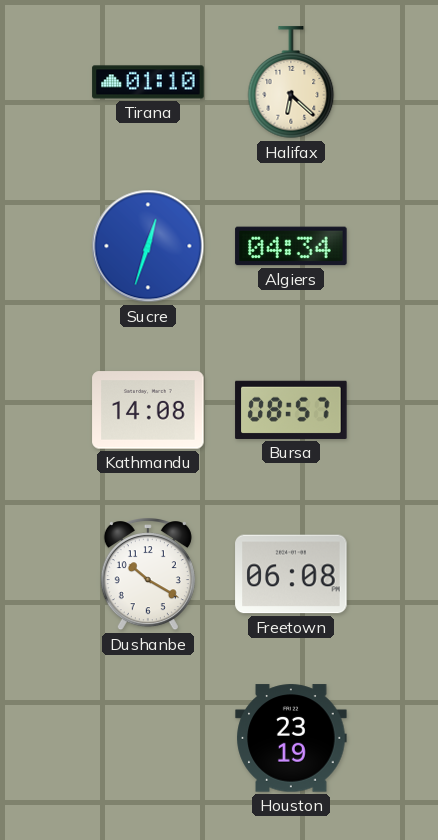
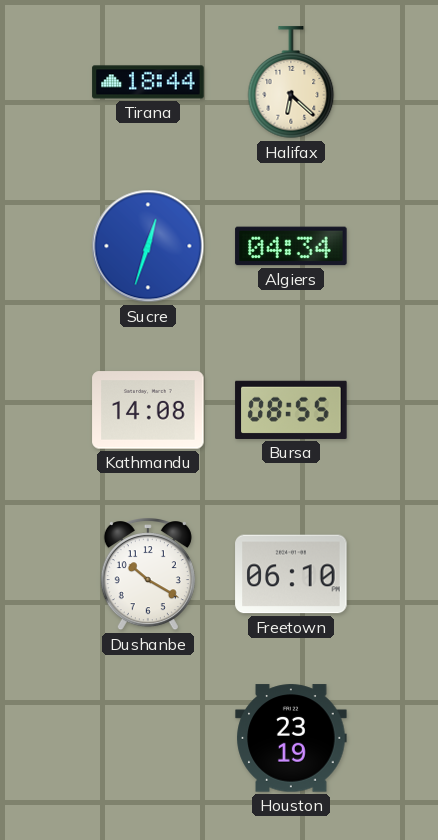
Tirana: 01:10 -> 18:44 (148, 82)
Bursa: 08:57 -> 08:55 (291, 410)
Freetown: 06:08 -> 06:10 (291, 574)
